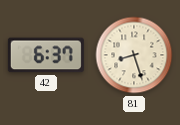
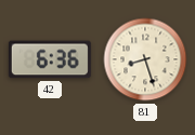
42: 6:37 -> 6:36 (50, 59)
